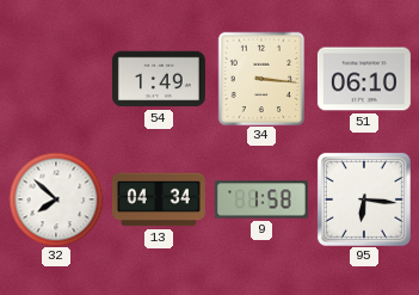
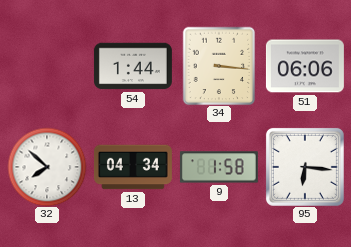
54: 1:49 -> 1:44 (133, 66)
51: 06:10 -> 06:06 (305, 66)
